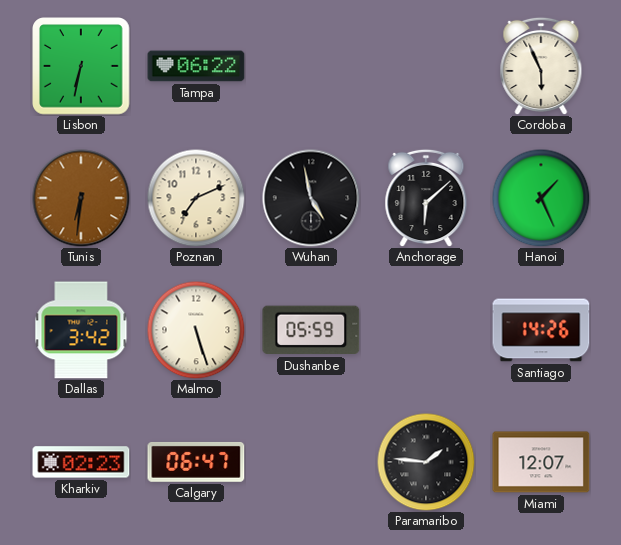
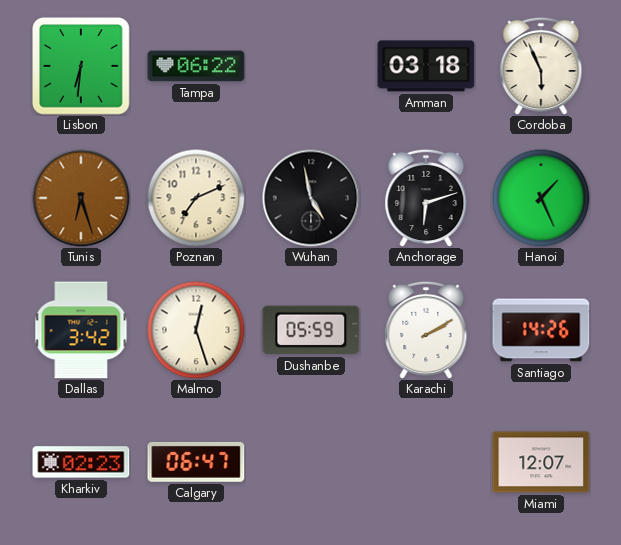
Lisbon: 6:32 -> 6:31 (81, 66)
Amman: none -> 03:18 (426, 66)
Tunis: 6:31 -> 6:27 (81, 198)
Anchorage: 6:08 -> 6:12 (426, 198)
Malmo: 5:27 -> 12:27 (196, 330)
Karachi: none -> 2:10 (426, 330)
Paramaribo: 1:46 -> none (426, 462)
